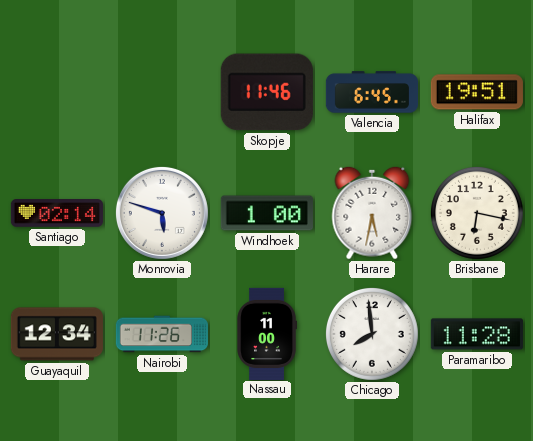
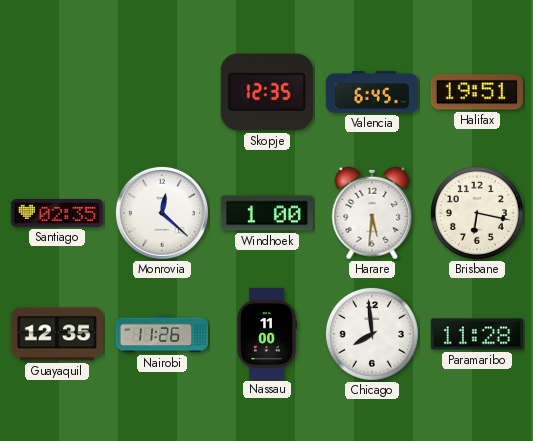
Skopje: 11:46 -> 12:35 (267, 92)
Santiago: 02:14 -> 02:35 (57, 213)
Monrovia: 5:48 -> 12:22 (162, 213)
Harare: 5:32 -> 5:31 (372, 213)
Guayaquil: 12:34 -> 12:35 (57, 334)
